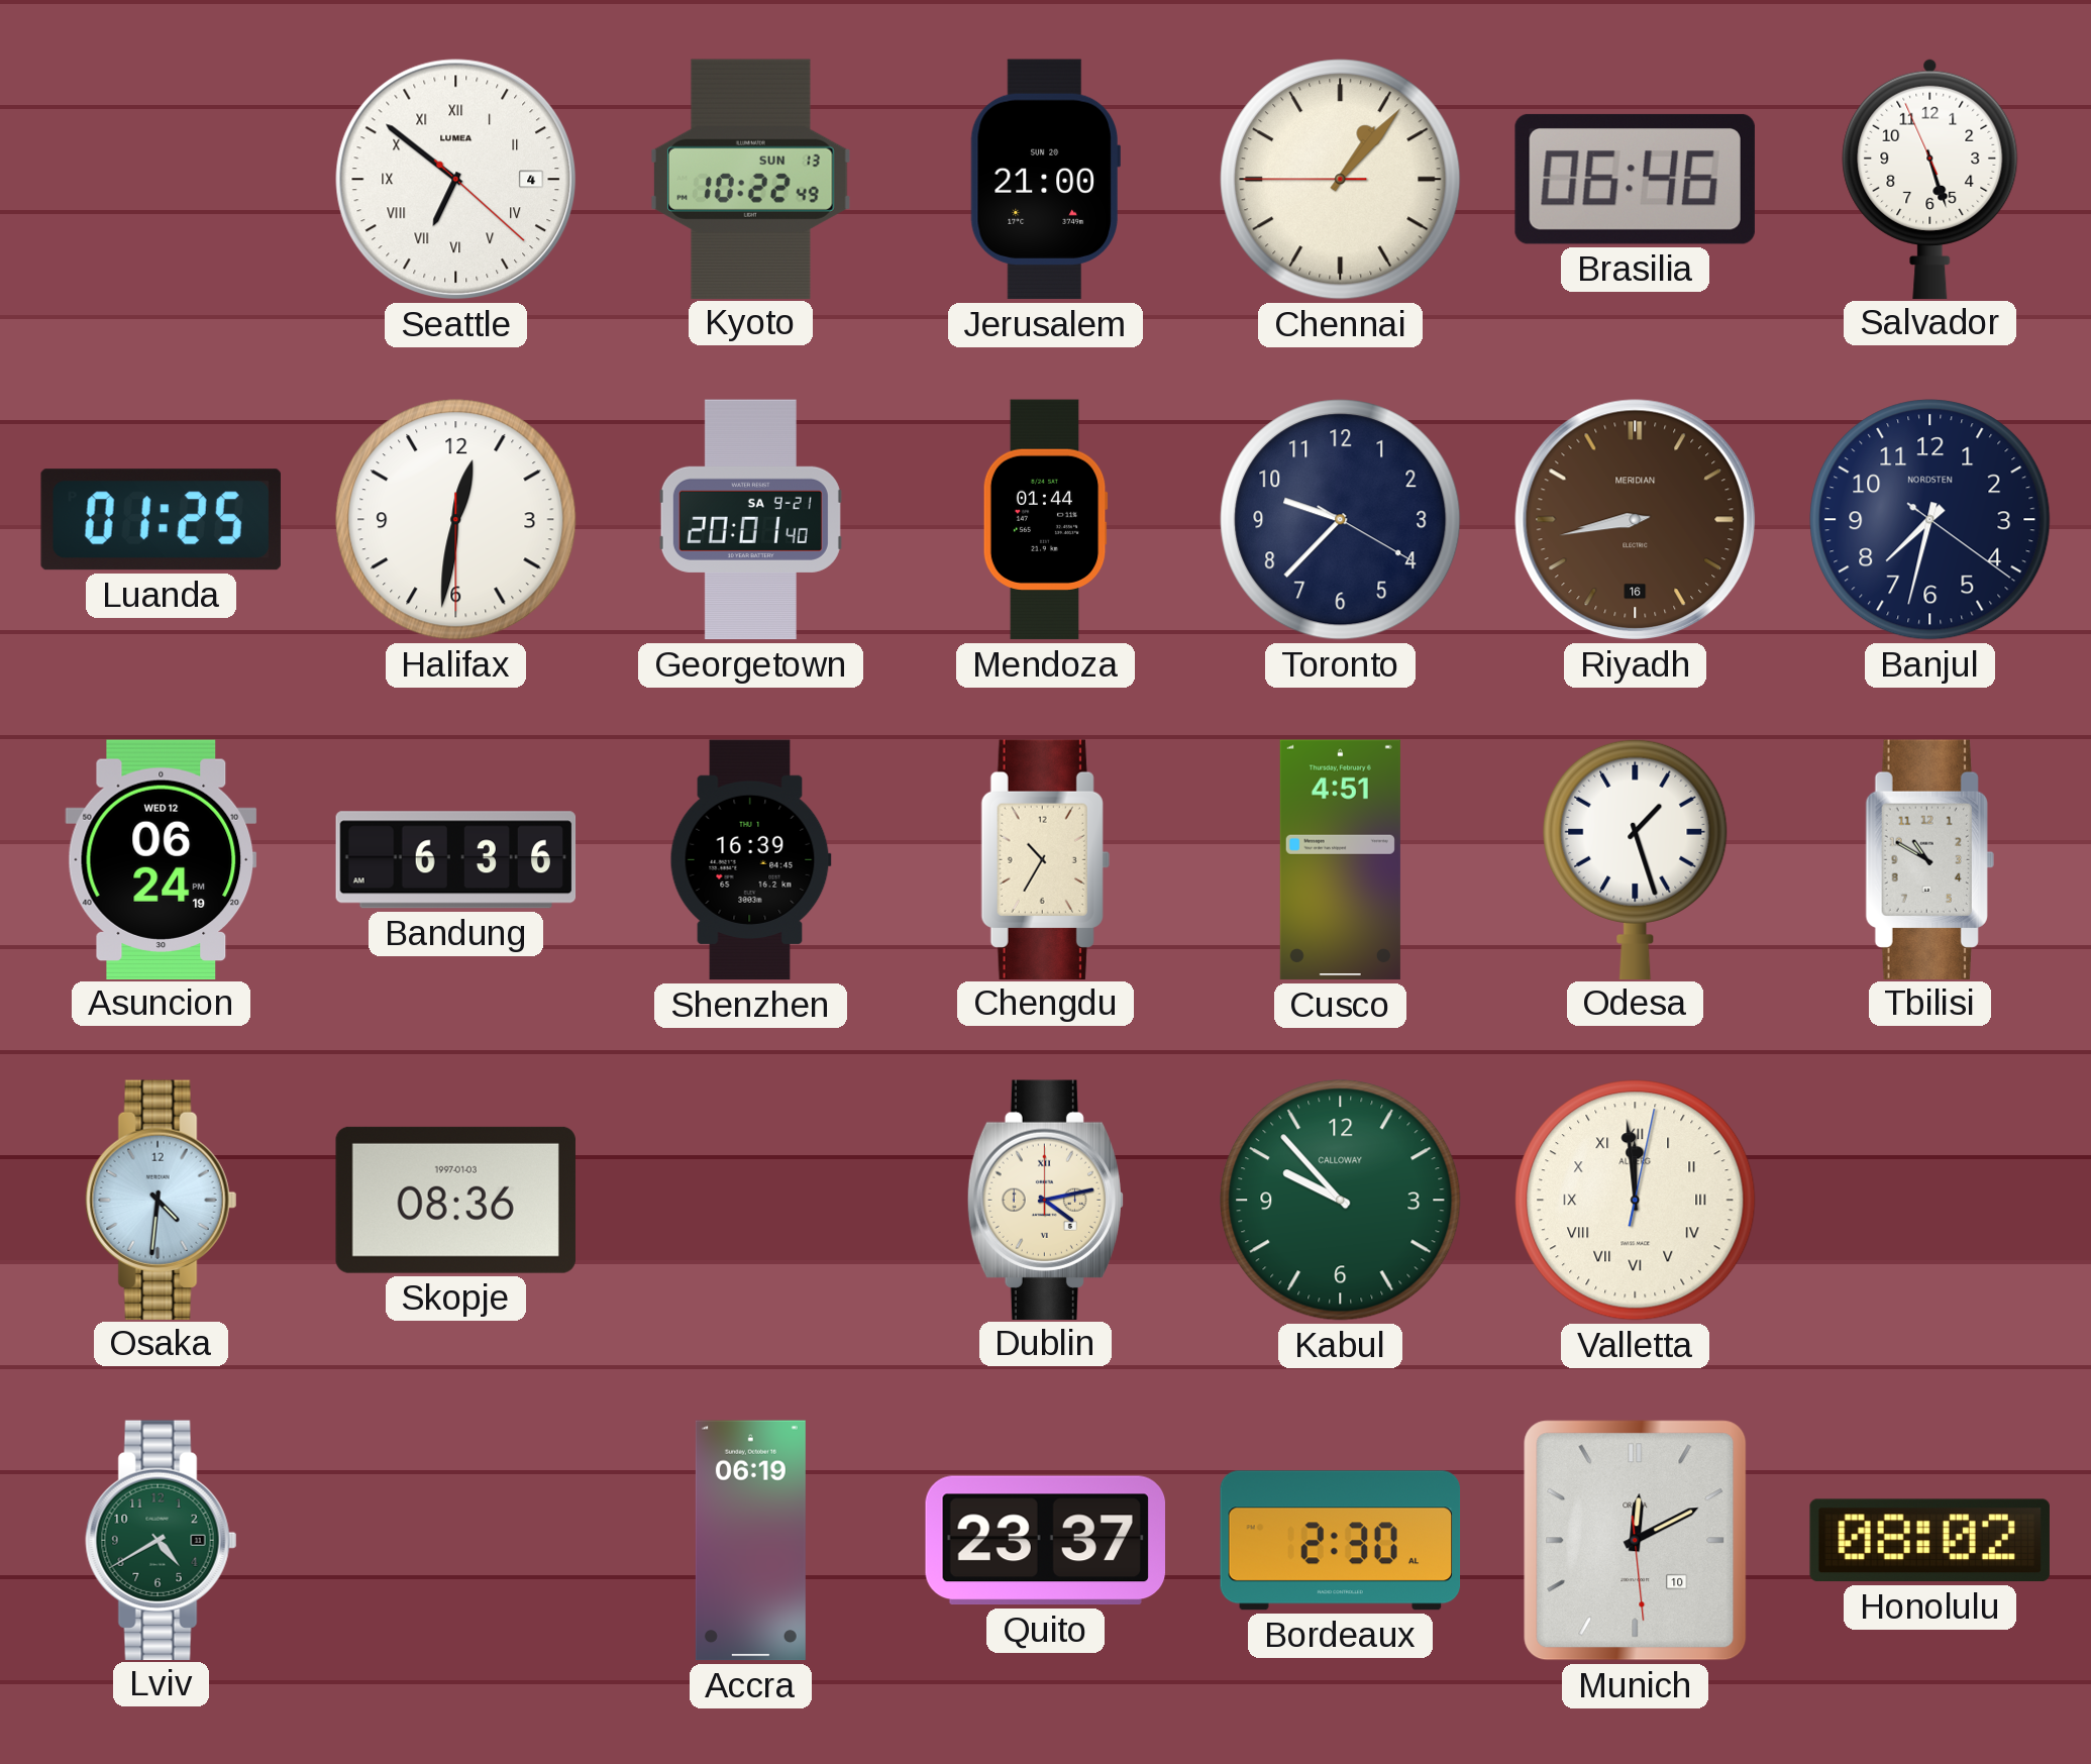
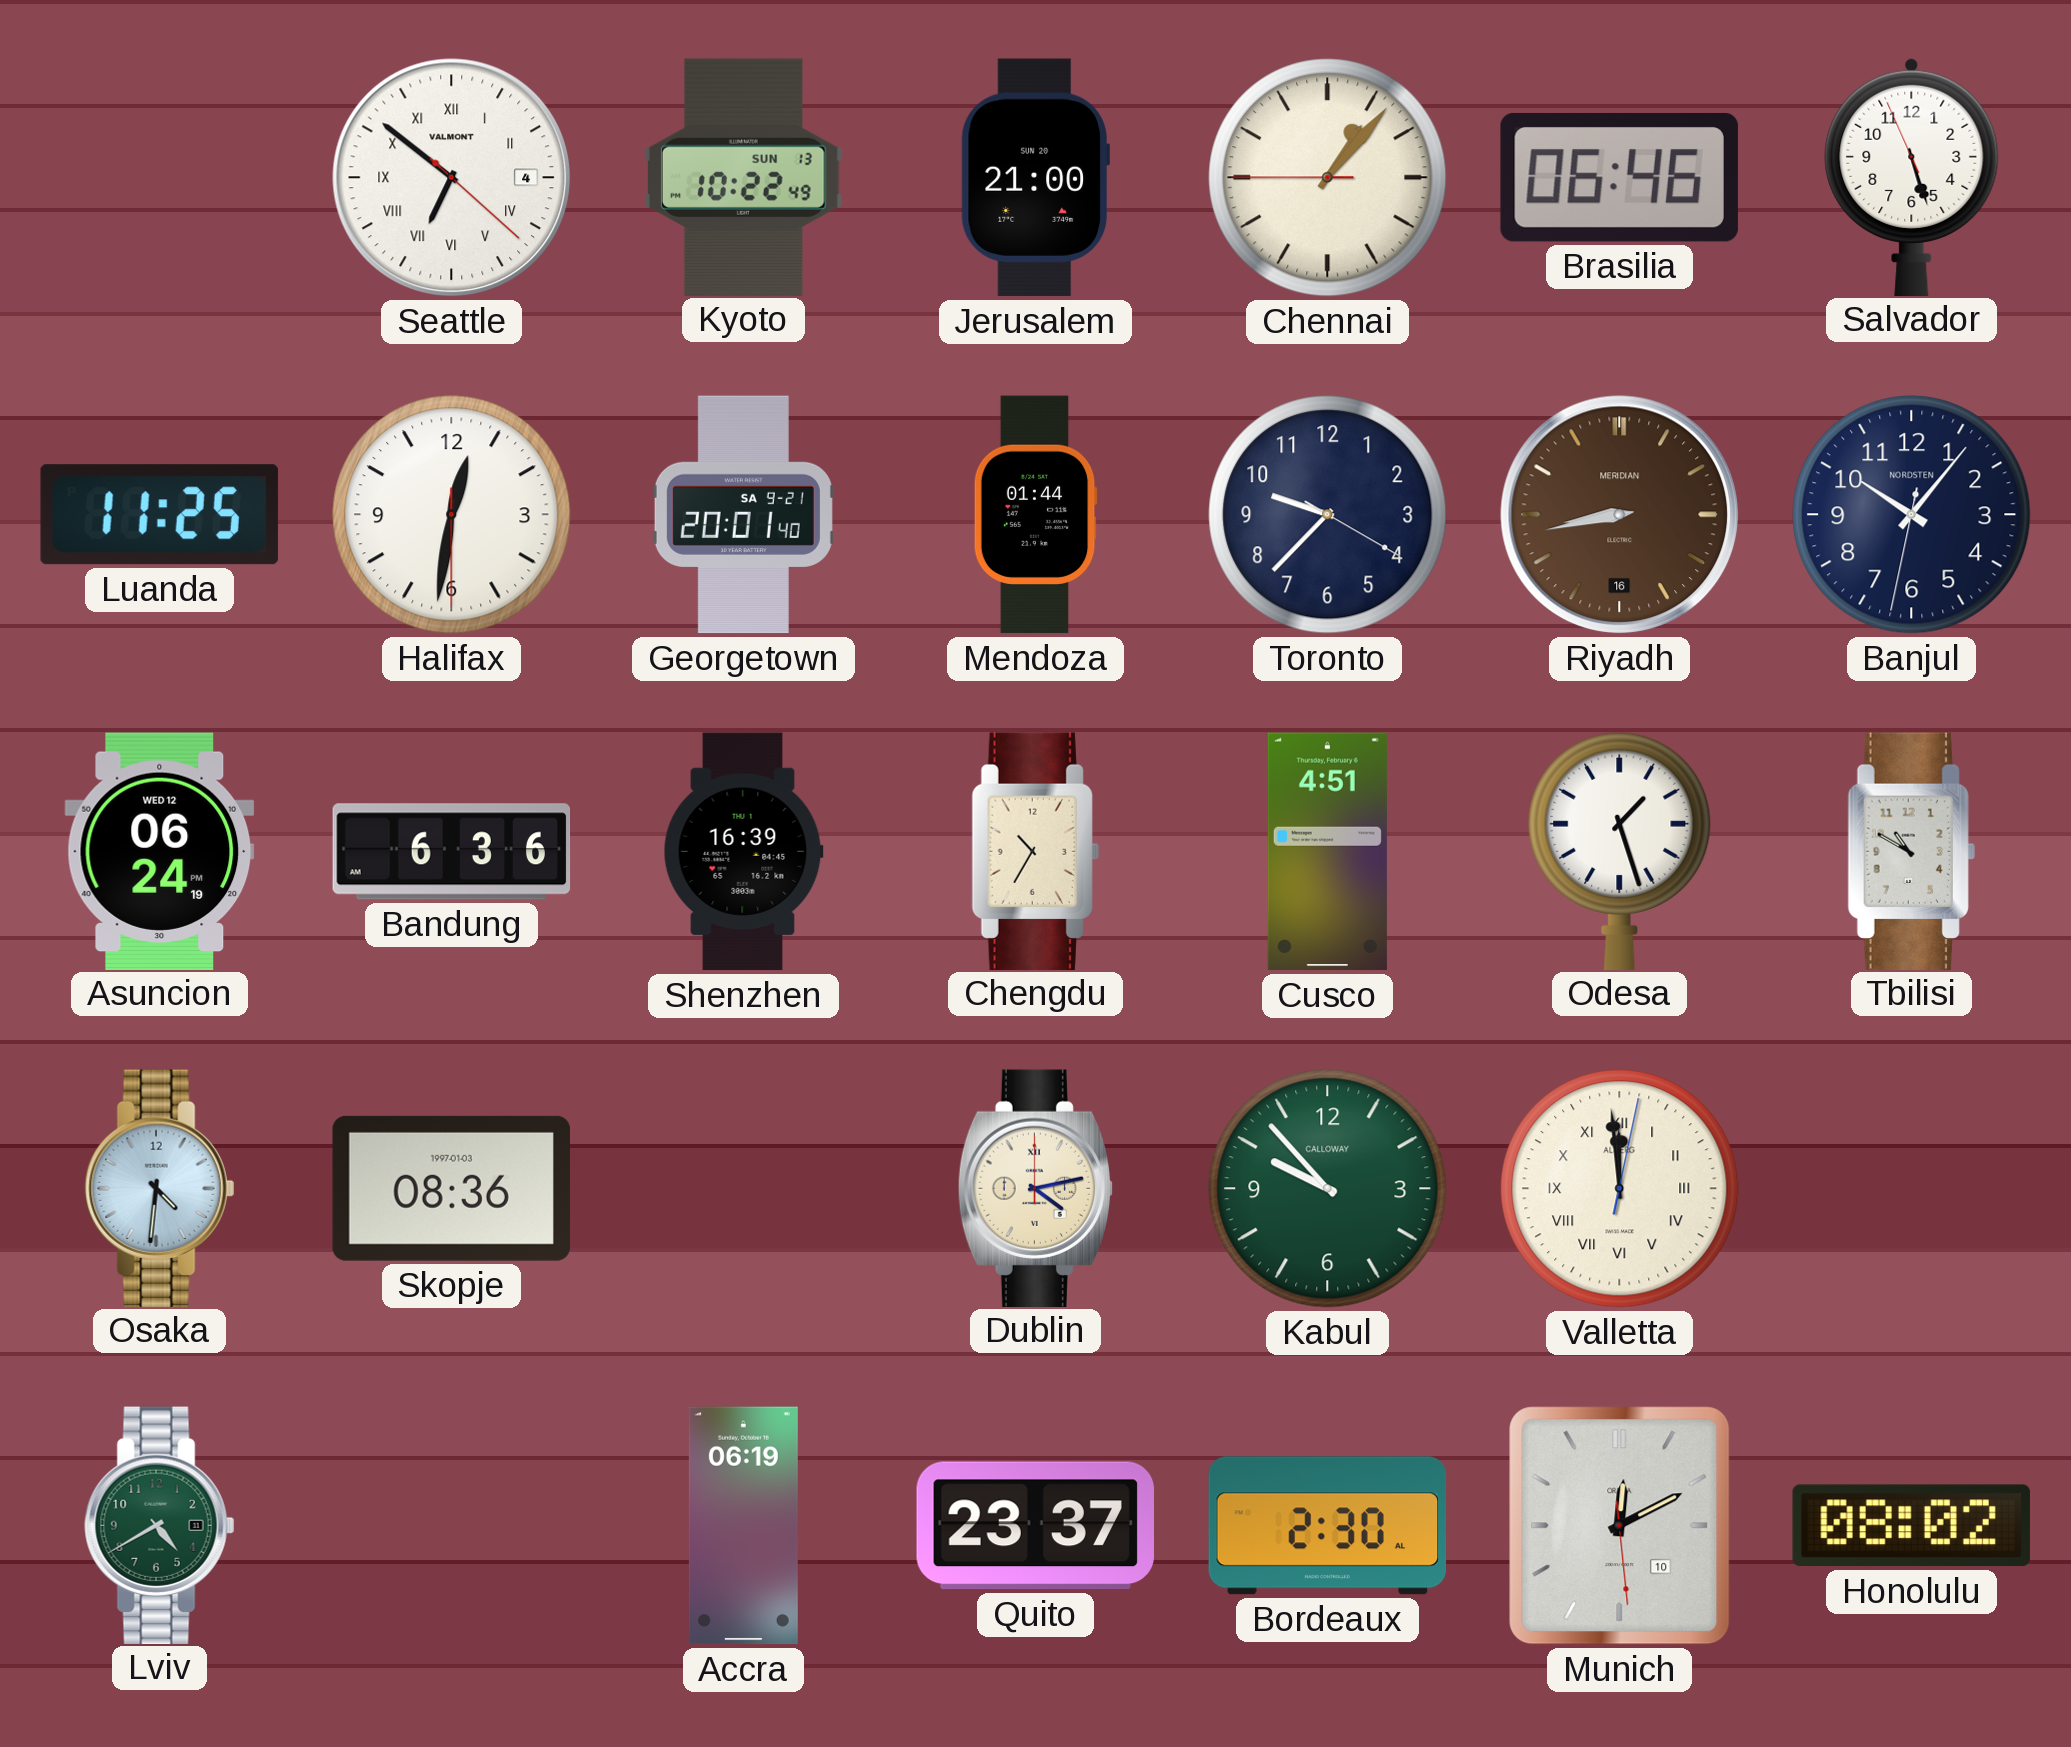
Seattle brand: LUMEA -> VALMONT (452, 178)
Luanda: 01:25 -> 11:25 (159, 515)
Banjul: 7:32 -> 10:06 (1912, 515)
